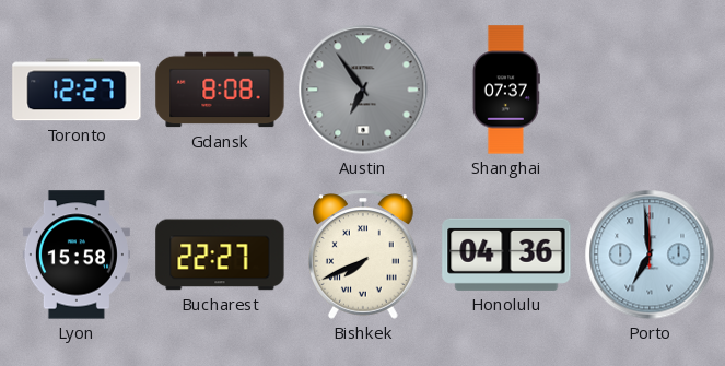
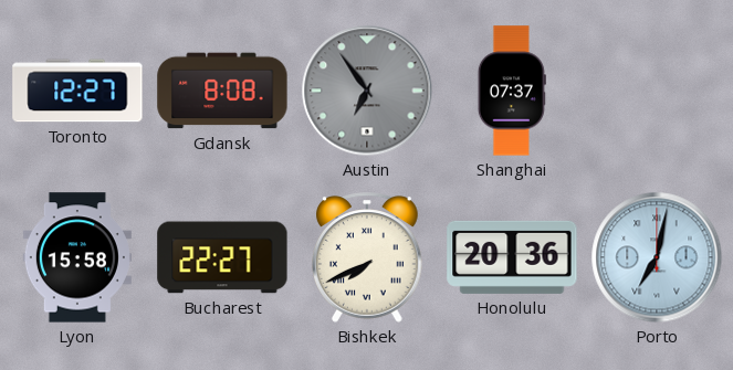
Honolulu: 04:36 -> 20:36 (512, 257)
Porto: 6:59 -> 7:02 (657, 257)
